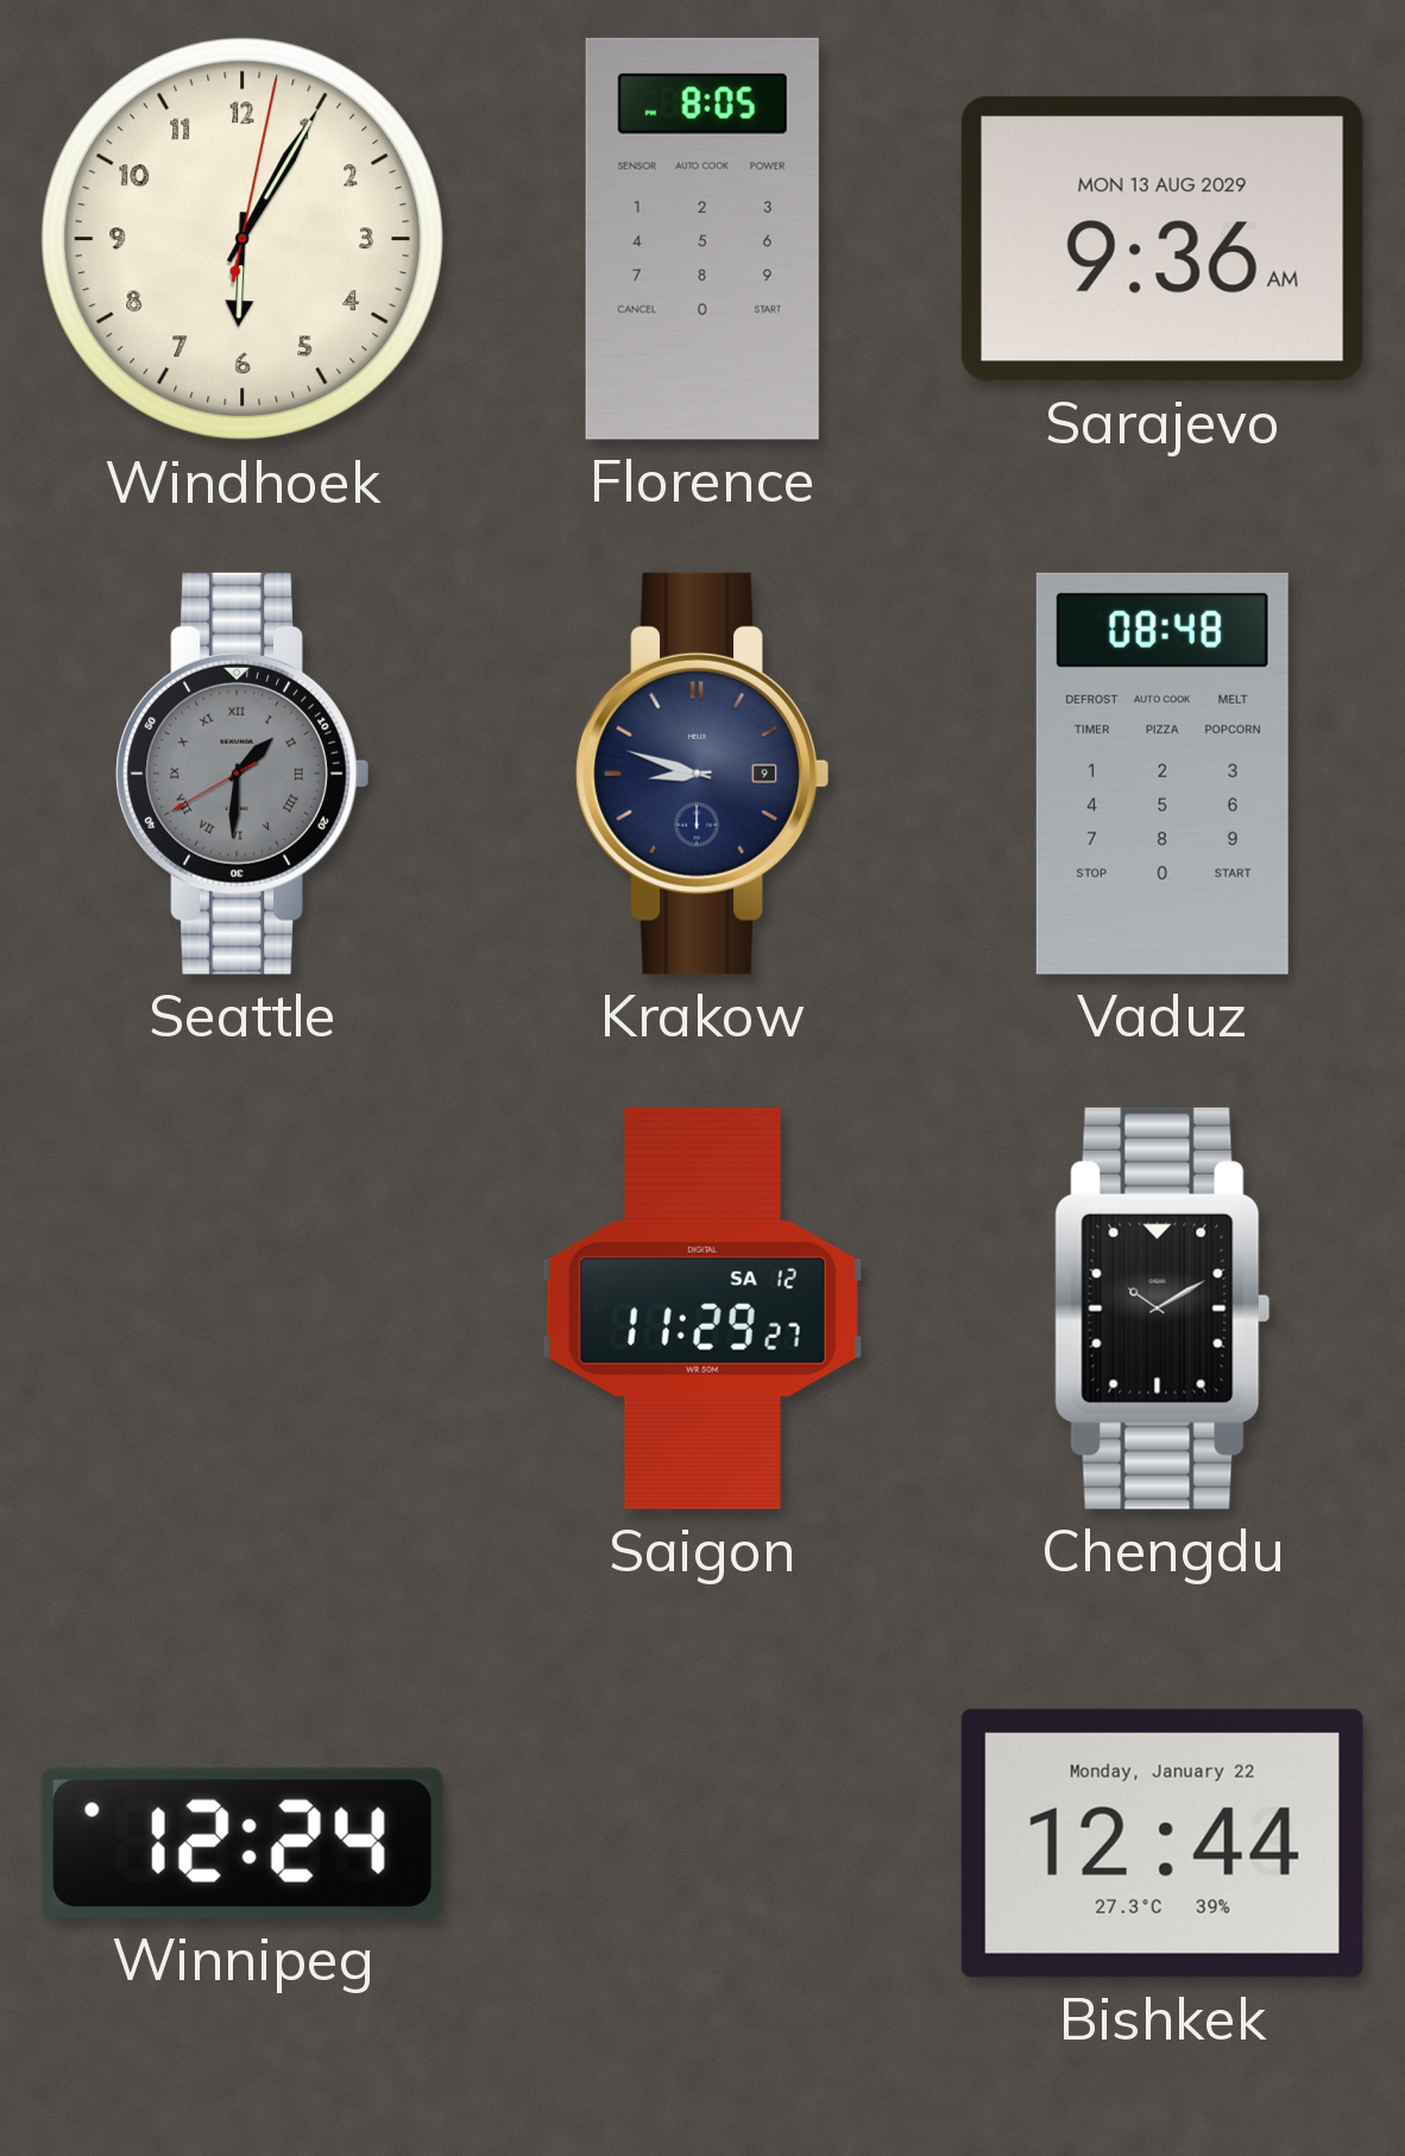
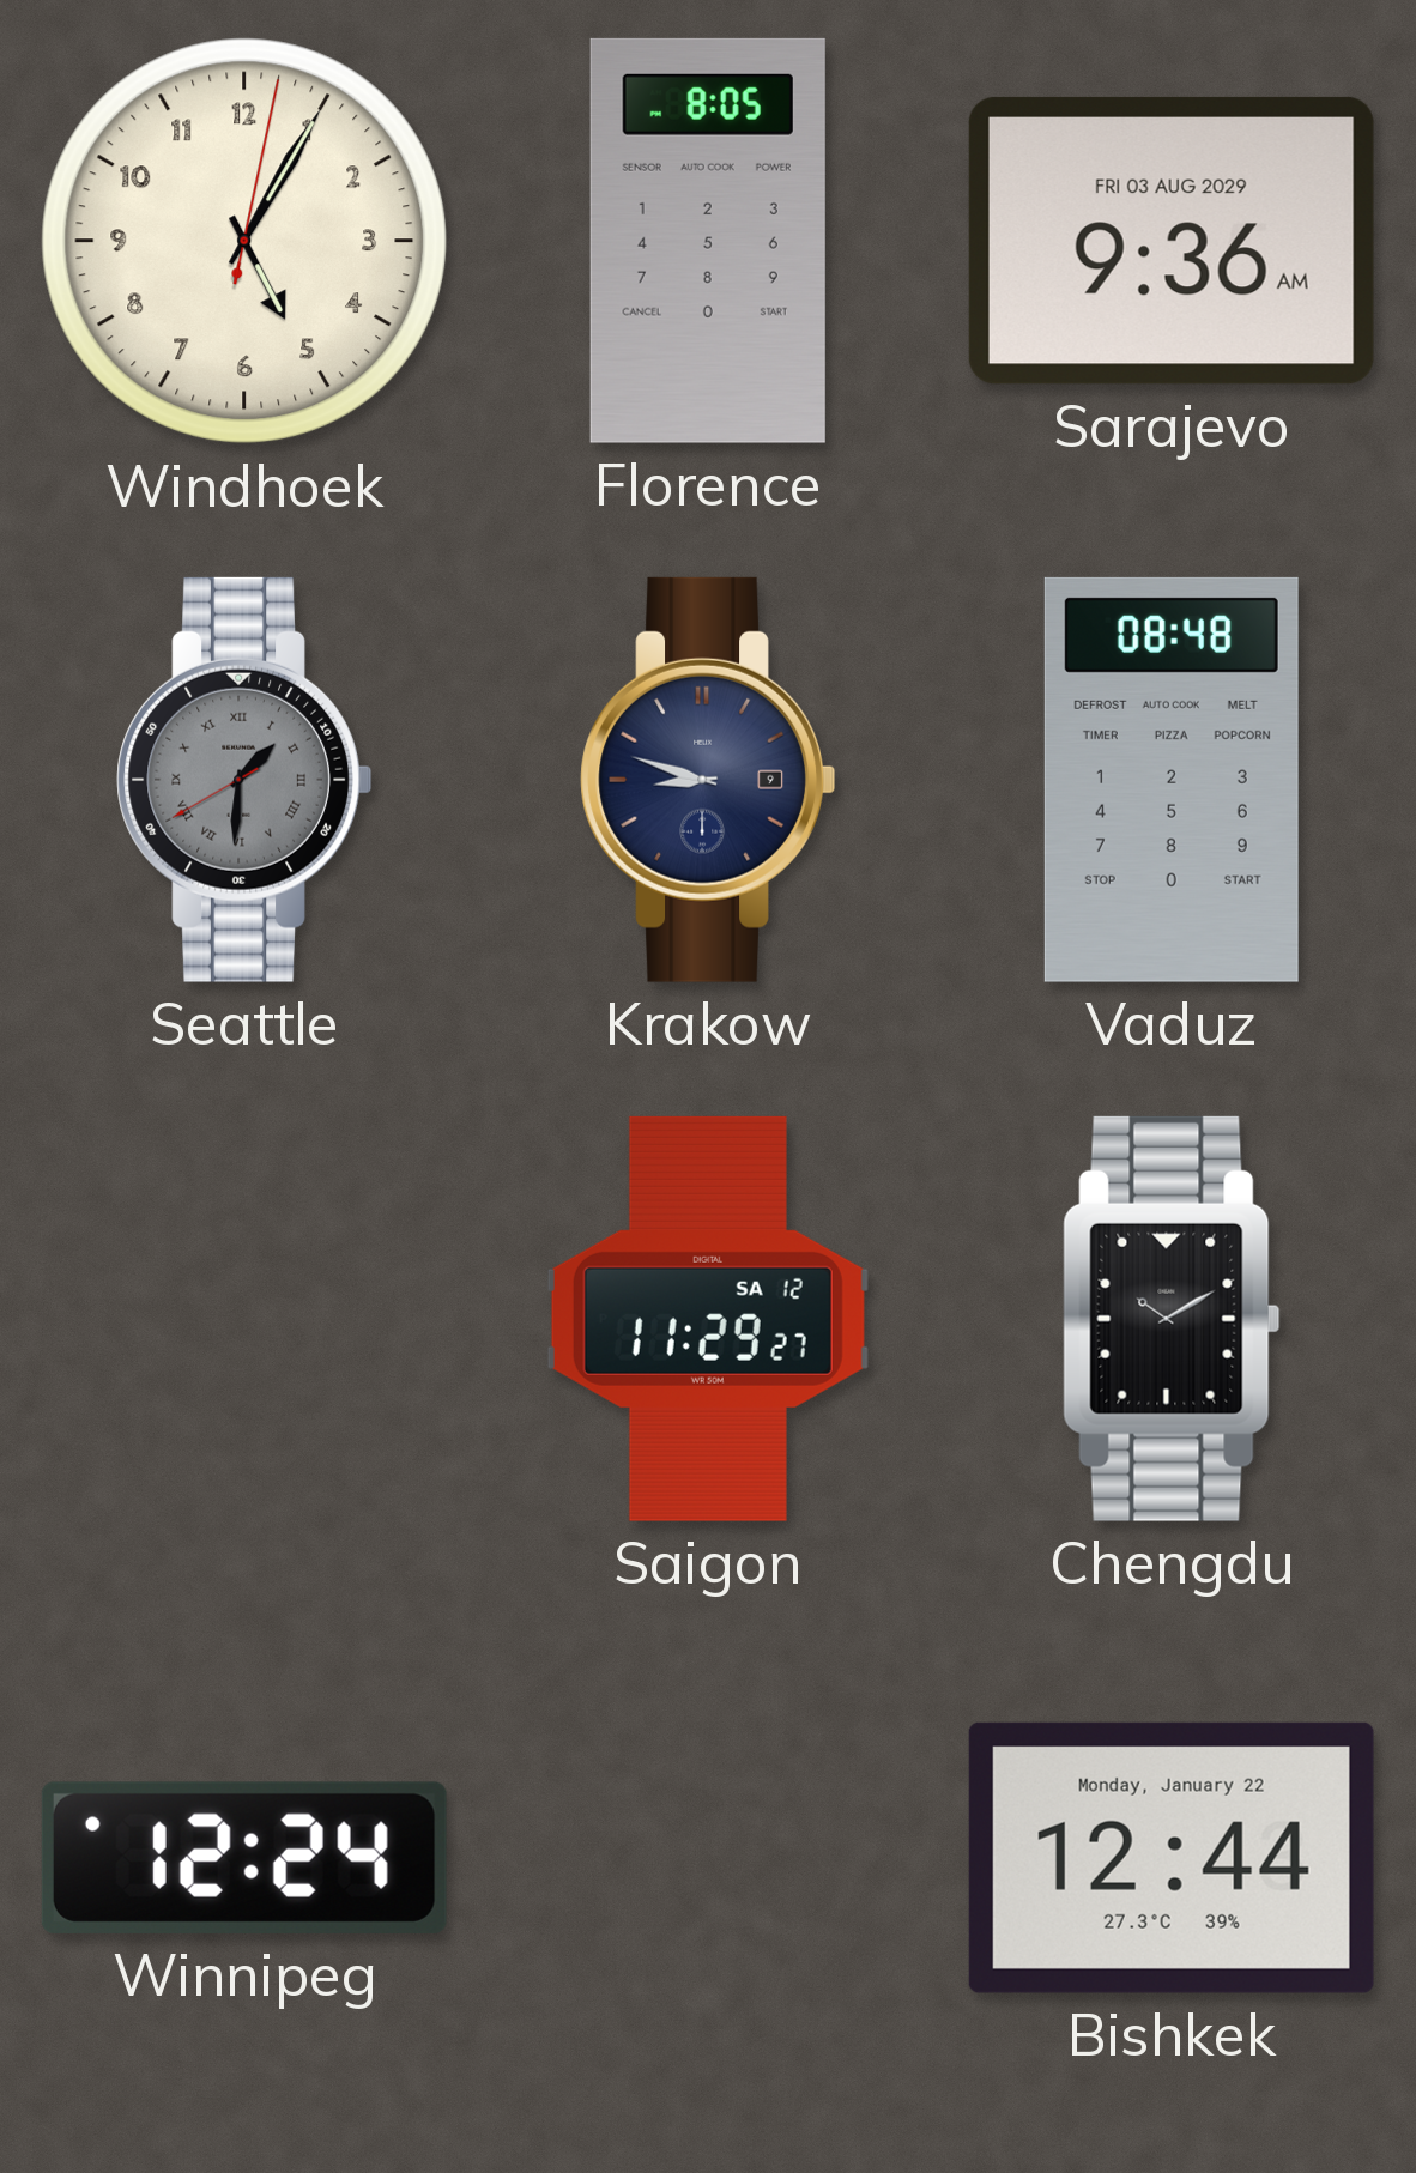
Windhoek: 6:05 -> 5:05 (244, 241)
Sarajevo date: MON 13 AUG 2029 -> FRI 03 AUG 2029 (1172, 241)
